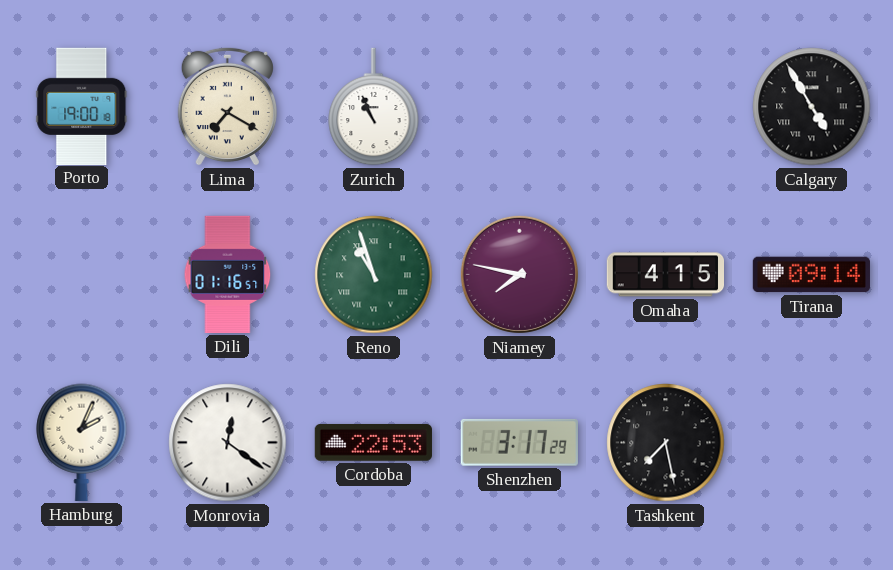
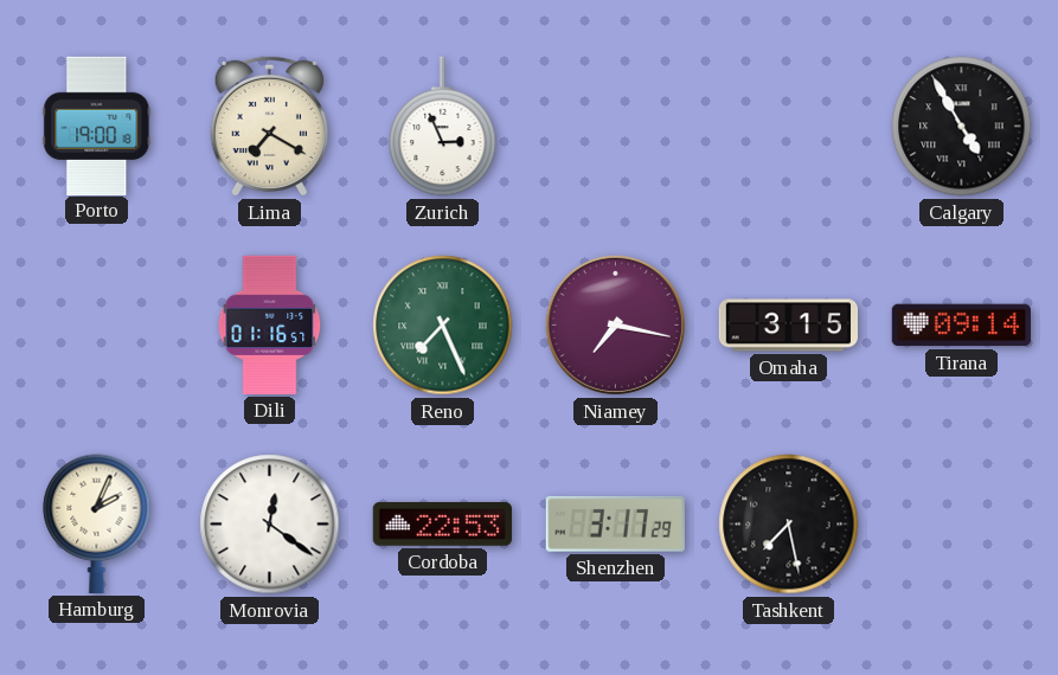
Zurich: 10:56 -> 2:56 (443, 127)
Reno: 10:57 -> 7:26 (443, 326)
Niamey: 7:47 -> 7:17 (615, 324)
Omaha: 4:15 -> 3:15 (788, 326)
